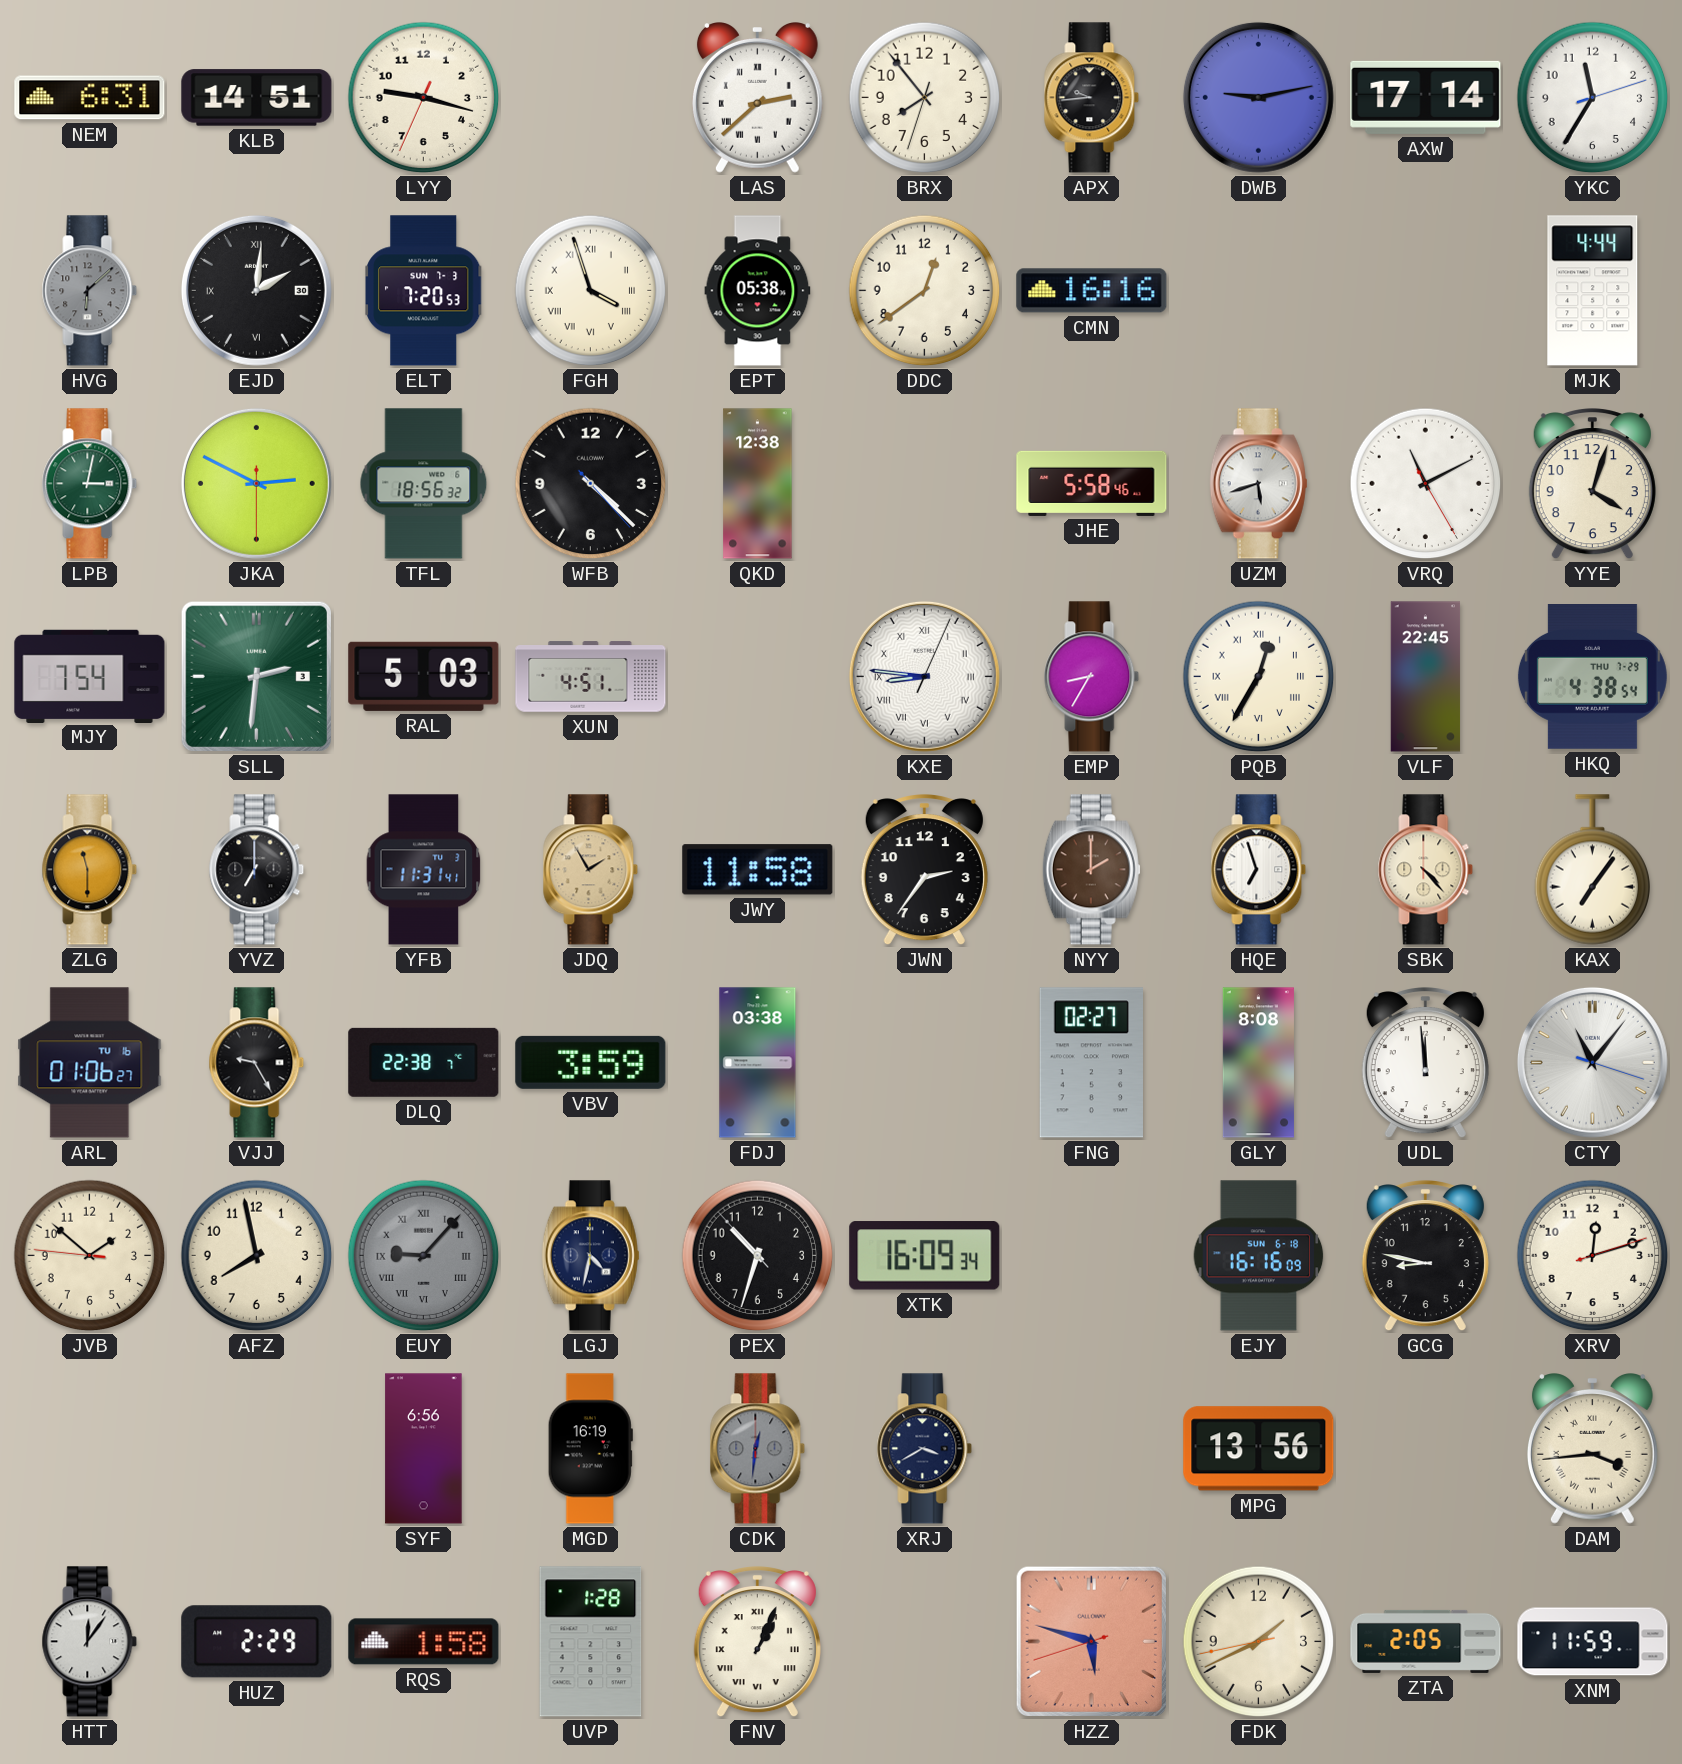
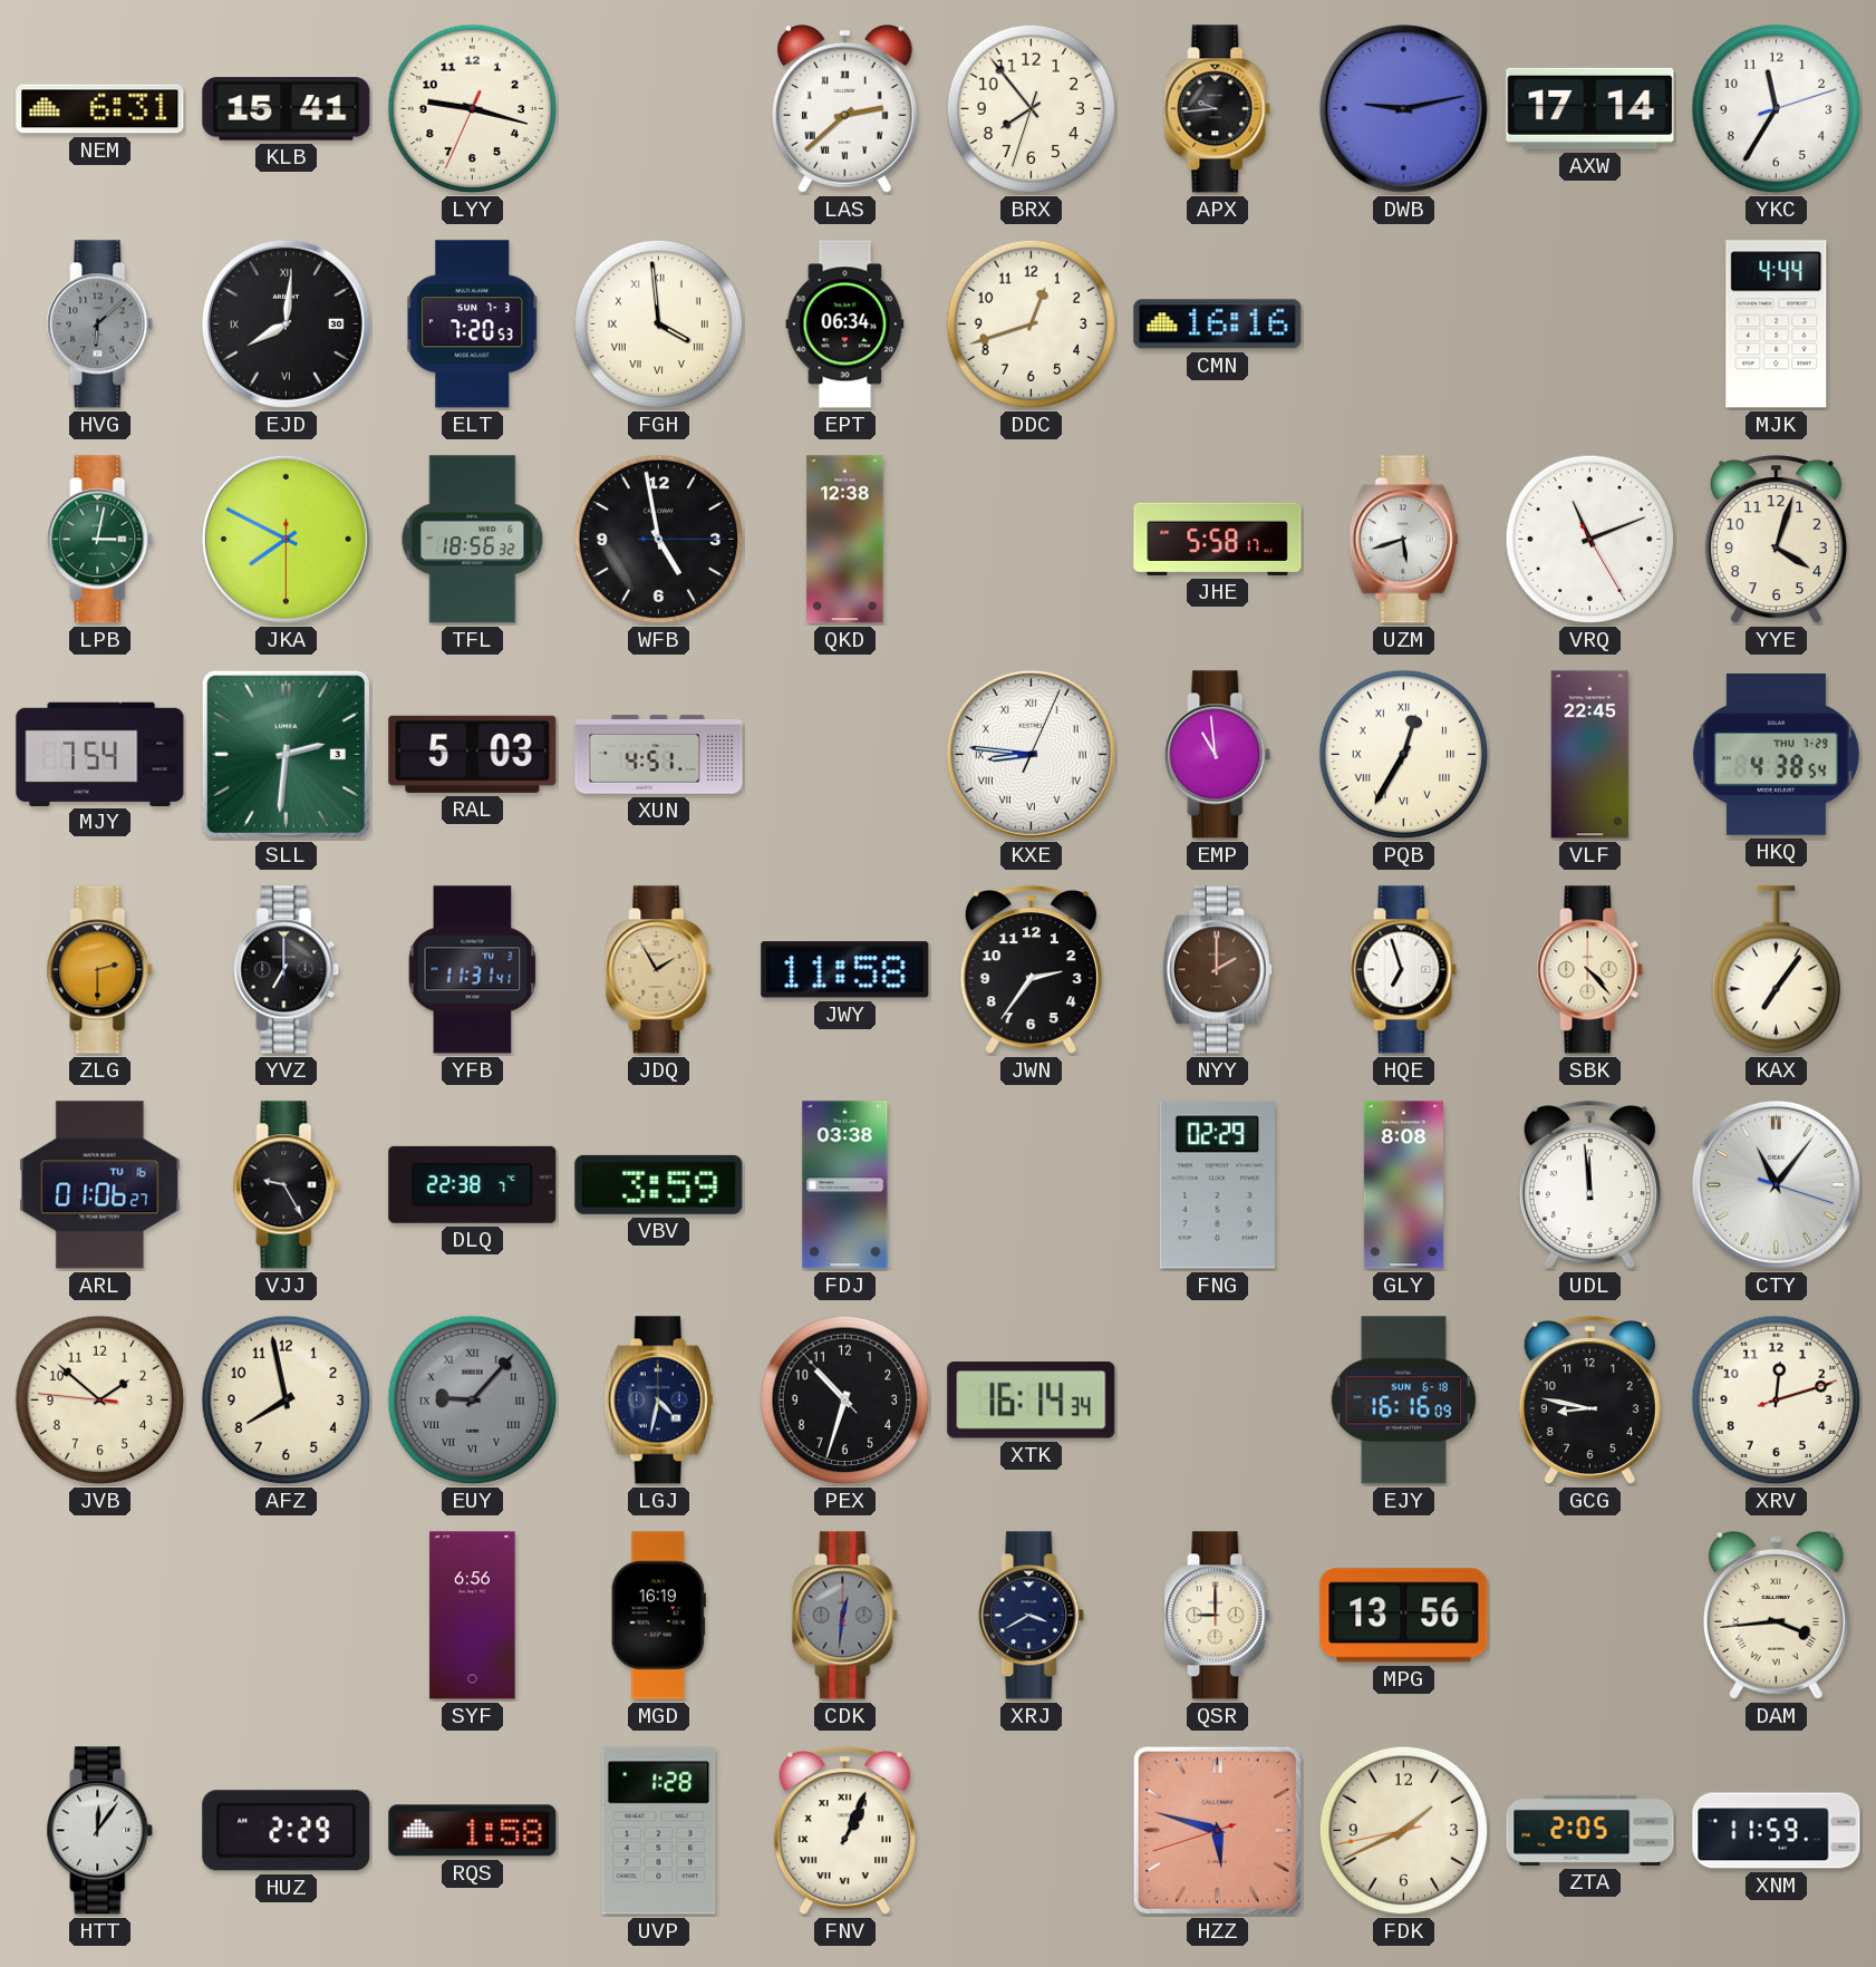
KLB: 14:51 -> 15:41 (287, 109)
EJD: 2:01 -> 8:01 (286, 323)
FGH: 3:57 -> 3:59 (659, 324)
EPT: 05:38 -> 06:34 (845, 324)
DDC: 12:39 -> 12:42 (1032, 324)
JKA: 2:49 -> 7:49 (286, 539)
WFB: 4:22 -> 4:58 (659, 540)
JHE: 5:58:46 -> 5:58:17 (1218, 539)
VRQ: 11:10 -> 11:11 (1590, 540)
EMP: 8:35 -> 10:59 (1218, 755)
ZLG: 11:30 -> 2:30 (100, 970)
FNG: 02:27 -> 02:29 (1217, 1185)
XTK: 16:09 -> 16:14 (1032, 1401)
QSR: none -> 9:00 (1218, 1616)
